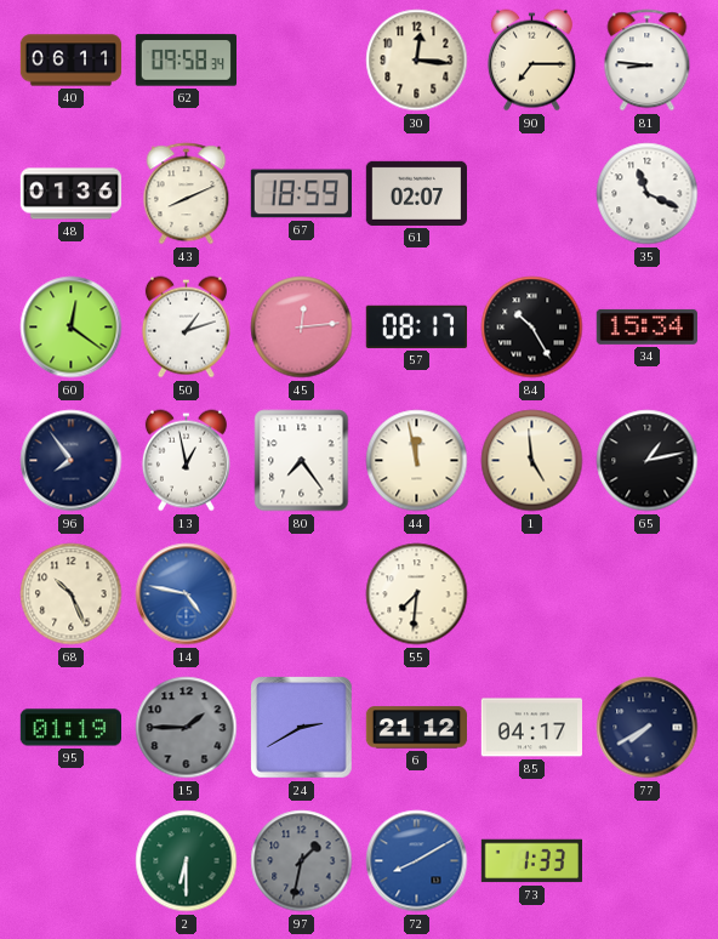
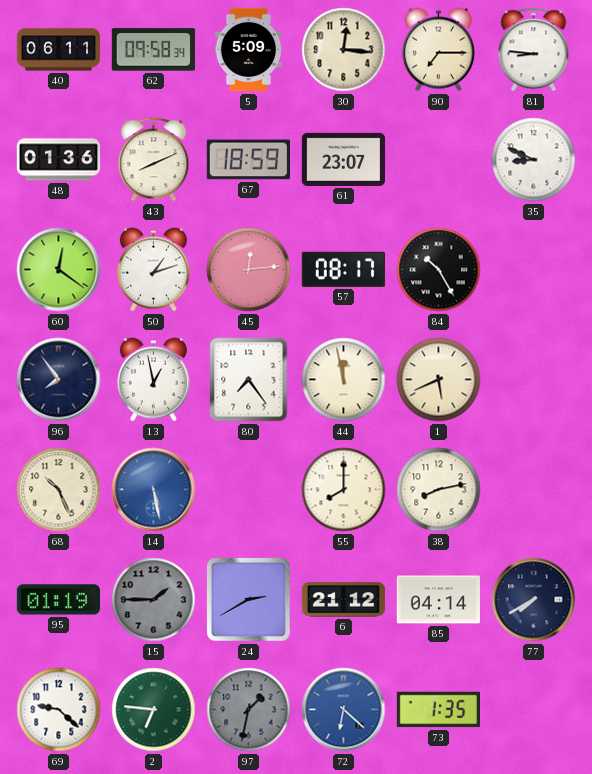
5: none -> 5:09 (249, 50)
61: 02:07 -> 23:07 (343, 159)
35: 11:19 -> 8:49 (534, 160)
34: 15:34 -> none (646, 326)
1: 4:59 -> 5:41 (439, 380)
65: 1:13 -> none (648, 461)
14: 4:47 -> 5:28 (154, 490)
55: 7:31 -> 8:00 (344, 490)
38: none -> 8:13 (439, 490)
85: 04:17 -> 04:14 (438, 600)
69: none -> 9:22 (59, 710)
2: 6:30 -> 6:46 (154, 710)
72: 8:10 -> 6:22 (344, 710)
73: 1:33 -> 1:35 (438, 710)
